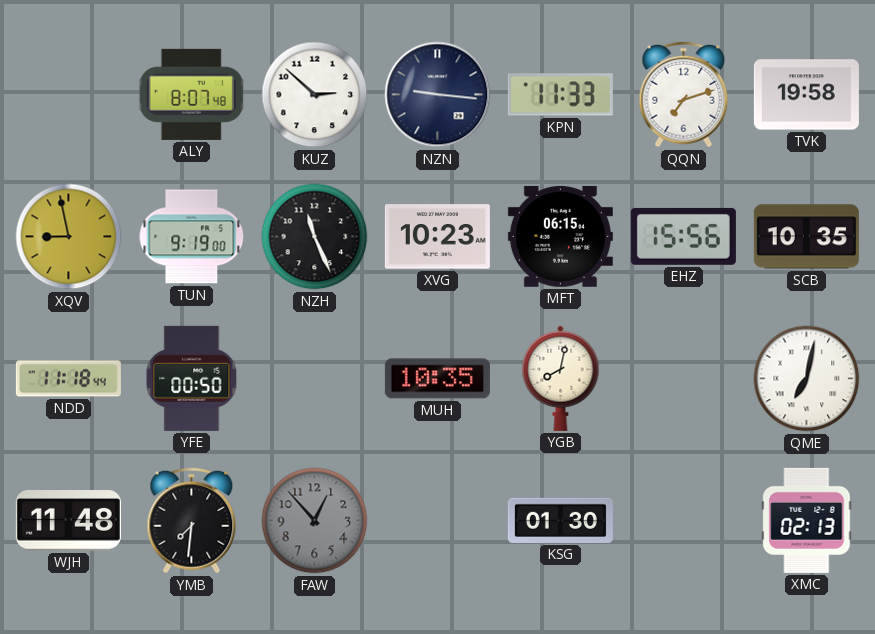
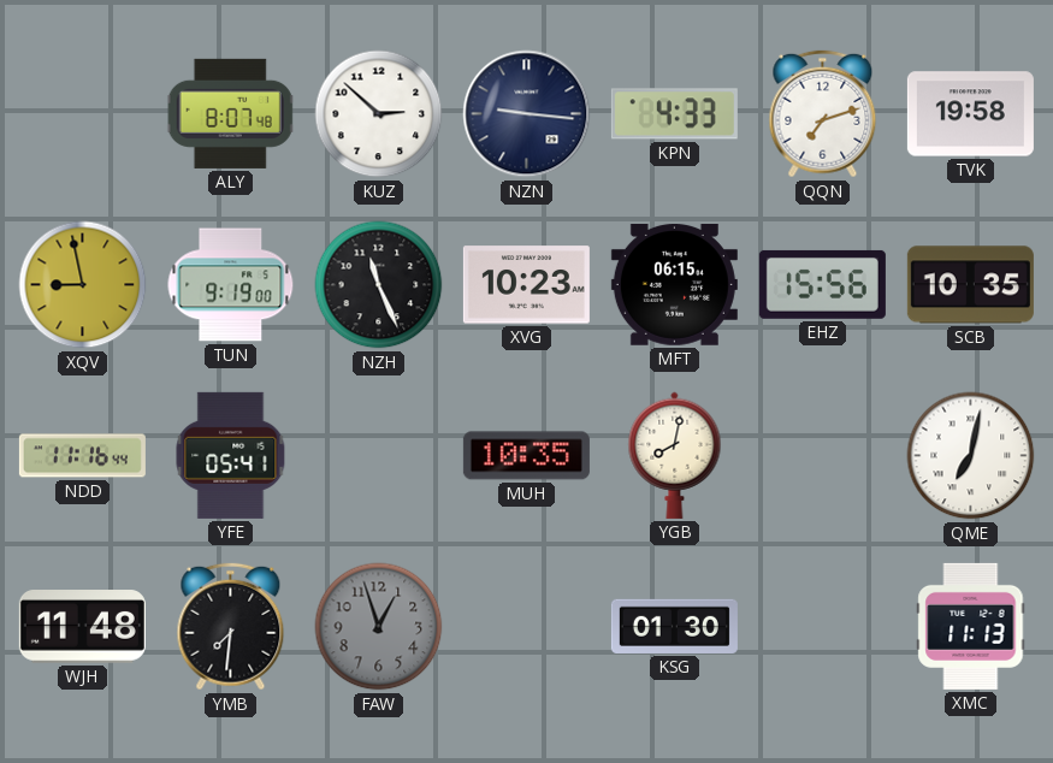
KPN: 11:33 -> 4:33 (674, 114)
NDD: 11:18 -> 11:16 (82, 456)
YFE: 00:50 -> 05:41 (231, 455)
FAW: 12:53 -> 12:57 (379, 627)
XMC: 02:13 -> 11:13 (971, 626)
